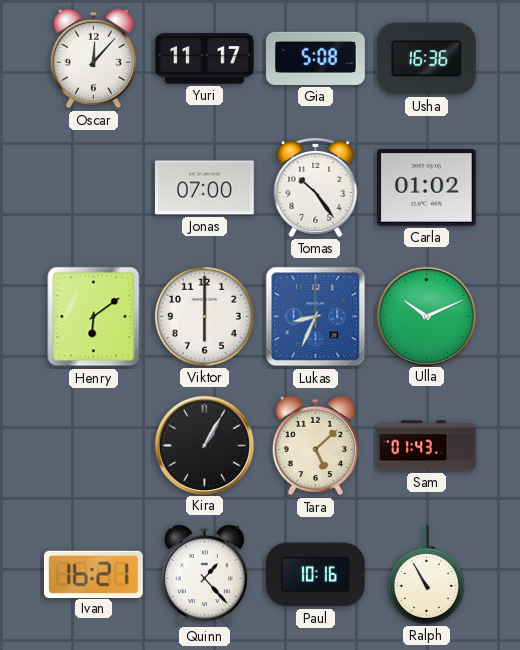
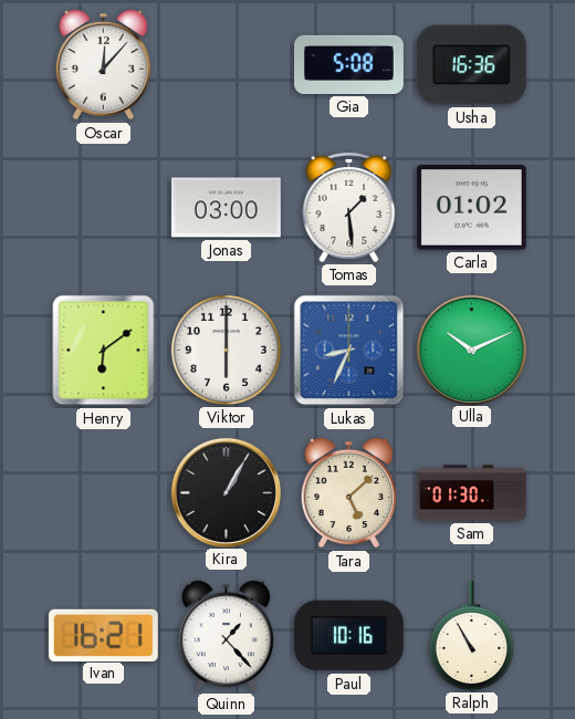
Yuri: 11:17 -> none (204, 59)
Jonas: 07:00 -> 03:00 (226, 208)
Tomas: 10:24 -> 1:29 (349, 207)
Sam: 01:43 -> 01:30 (472, 493)
